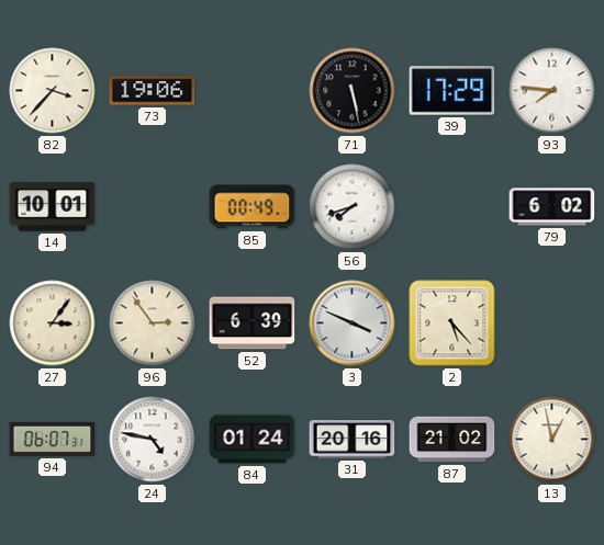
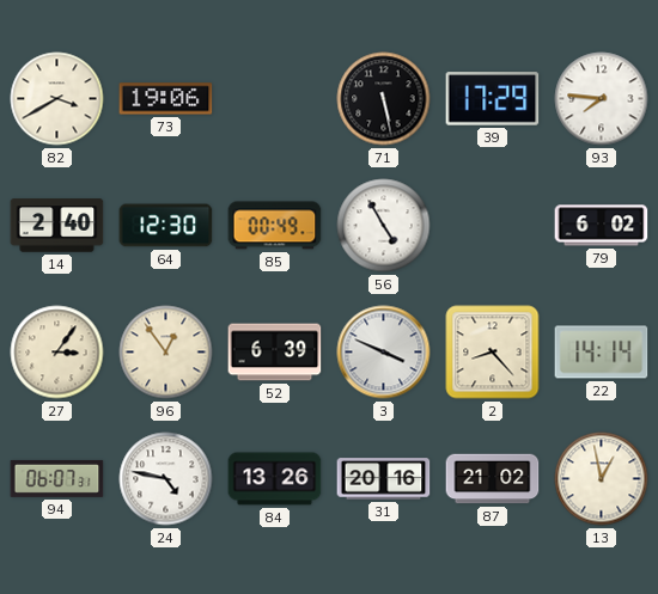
82: 3:37 -> 3:40 (57, 99)
14: 10:01 -> 2:40 (57, 226)
64: none -> 12:30 (166, 226)
56: 7:42 -> 4:55 (384, 226)
96: 2:54 -> 12:54 (166, 353)
2: 5:23 -> 8:23 (493, 353)
22: none -> 14:14 (602, 353)
84: 01:24 -> 13:26 (275, 479)
